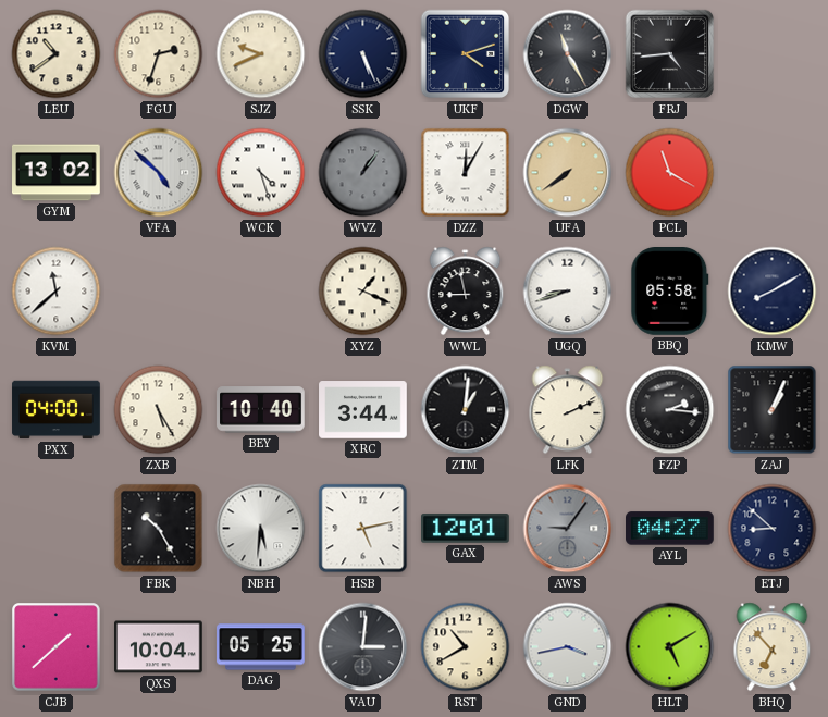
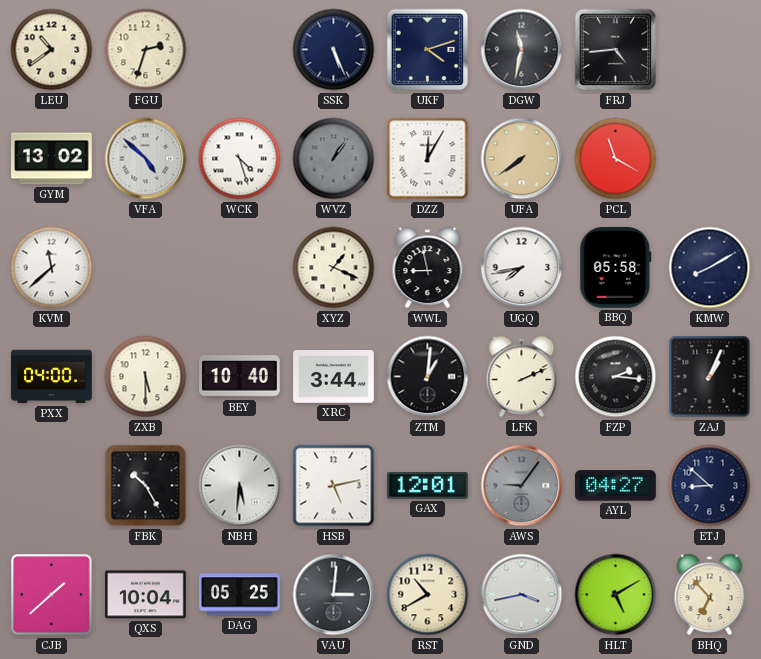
SJZ: 9:41 -> none (261, 54)
DGW: 11:25 -> 11:32 (522, 50)
UGQ: 8:42 -> 7:43 (522, 268)
ZXB: 5:25 -> 5:30 (146, 377)
